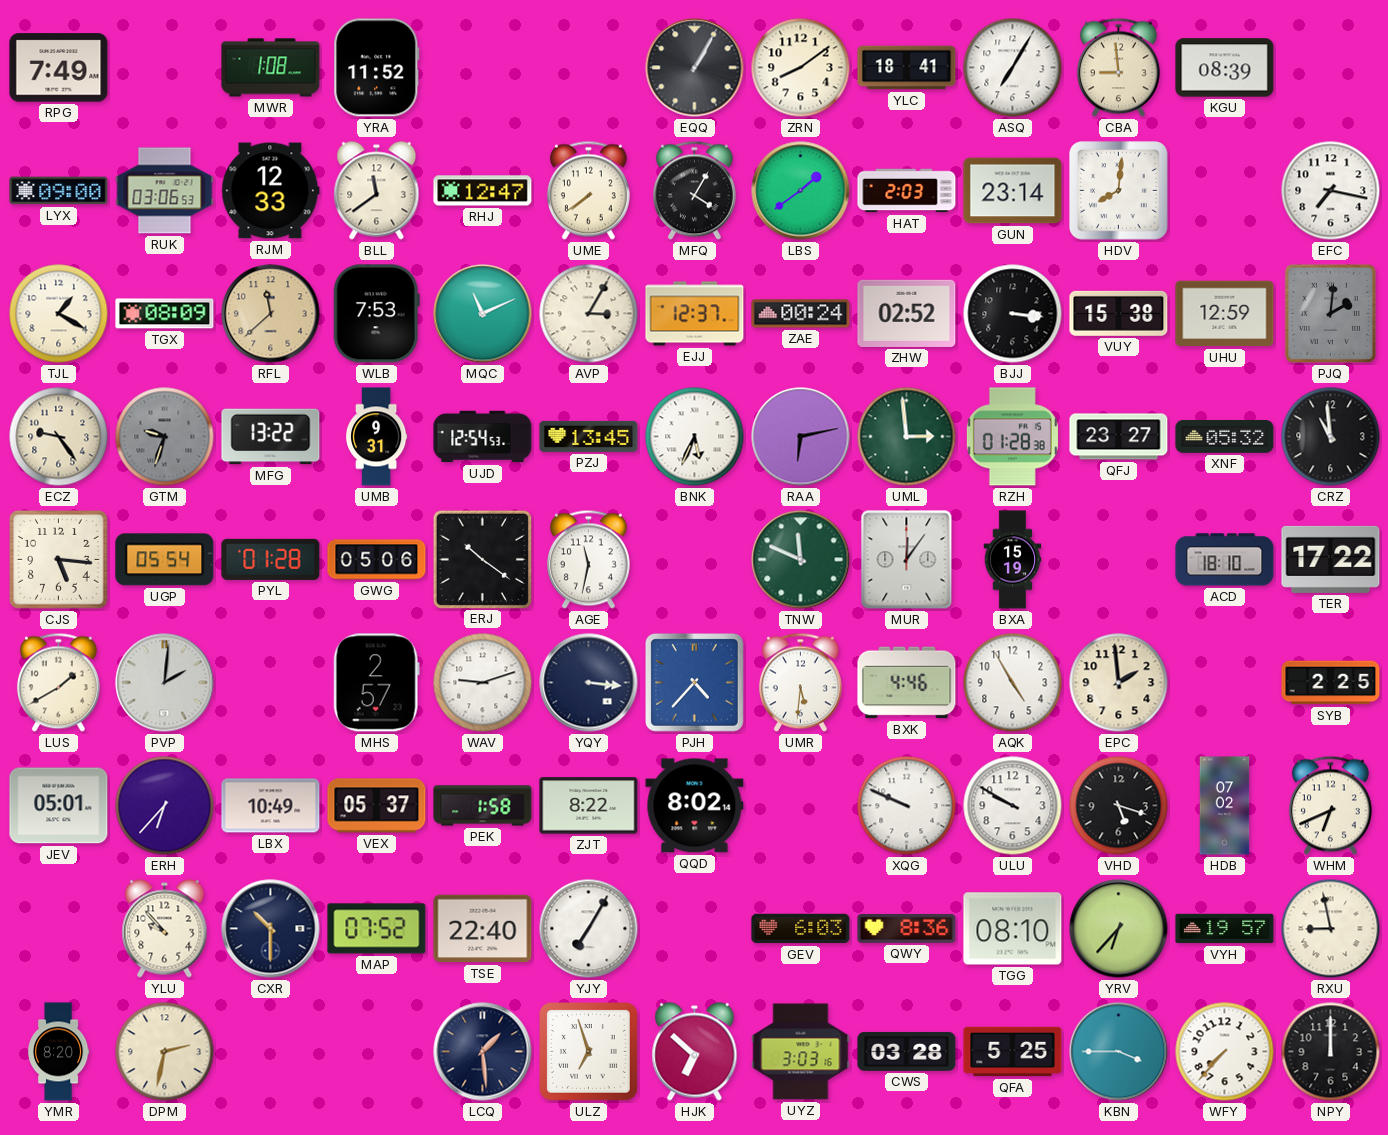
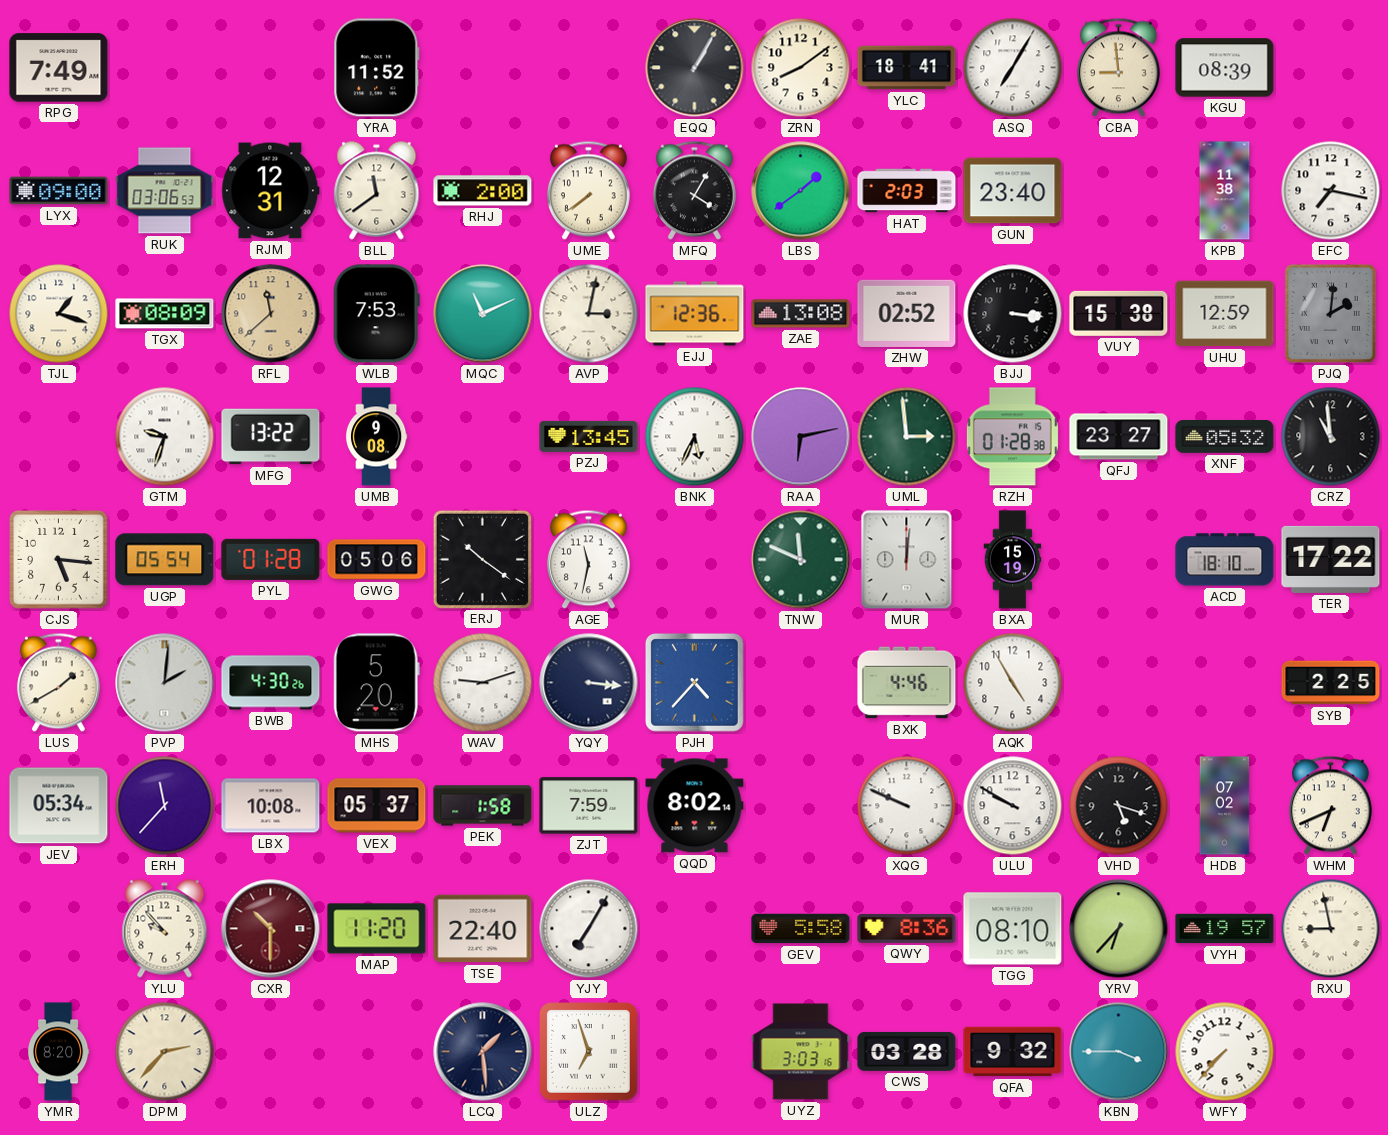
MWR: 1:08 -> none (271, 68)
RJM: 12:33 -> 12:31 (271, 191)
RHJ: 12:47 -> 2:00 (483, 191)
GUN: 23:14 -> 23:40 (1013, 191)
HDV: 8:01 -> none (1119, 191)
KPB: none -> 11:38 (1225, 191)
TJL: 1:20 -> 1:18 (59, 314)
AVP: 3:05 -> 3:02 (589, 314)
EJJ: 12:37 -> 12:36 (695, 314)
ZAE: 00:24 -> 13:08 (801, 314)
ECZ: 9:24 -> none (59, 437)
GTM dial: grey -> white (165, 437)
UMB: 9:31 -> 9:08 (376, 437)
UJD: 12:54 -> none (483, 437)
MUR: 12:06 -> 12:01 (907, 560)
BWB: none -> 4:30 (271, 683)
MHS: 2:57 -> 5:20 (376, 683)
UMR: 5:31 -> none (800, 683)
EPC: 1:59 -> none (1119, 683)
JEV: 05:01 -> 05:34 (59, 806)
ERH: 6:37 -> 11:37 (165, 806)
LBX: 10:49 -> 10:08 (271, 806)
ZJT: 8:22 -> 7:59 (589, 806)
CXR dial: navy -> burgundy (271, 929)
MAP: 07:52 -> 11:20 (377, 929)
GEV: 6:03 -> 5:58 (801, 929)
DPM: 2:32 -> 2:37 (165, 1052)
HJK: 6:52 -> none (695, 1052)
QFA: 5:25 -> 9:32 (1013, 1052)
NPY: 12:00 -> none (1331, 1052)
